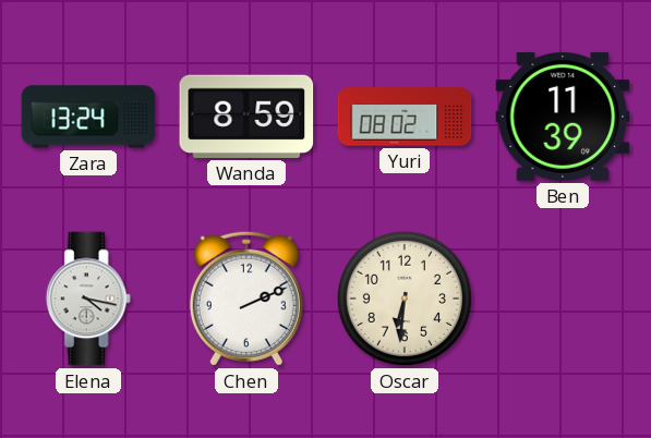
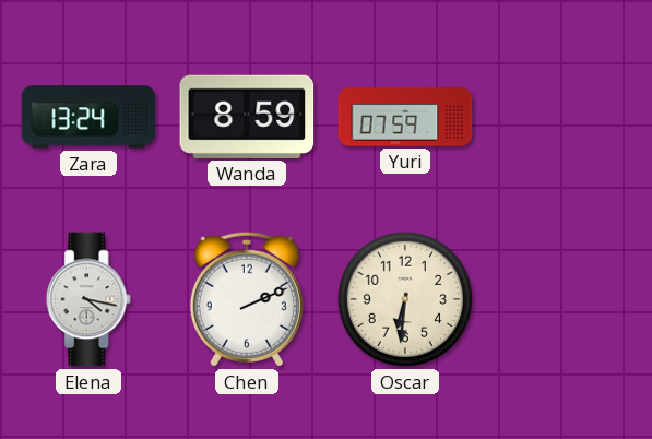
Yuri: 08:02 -> 07:59 (405, 117)
Ben: 11:39 -> none (563, 117)
